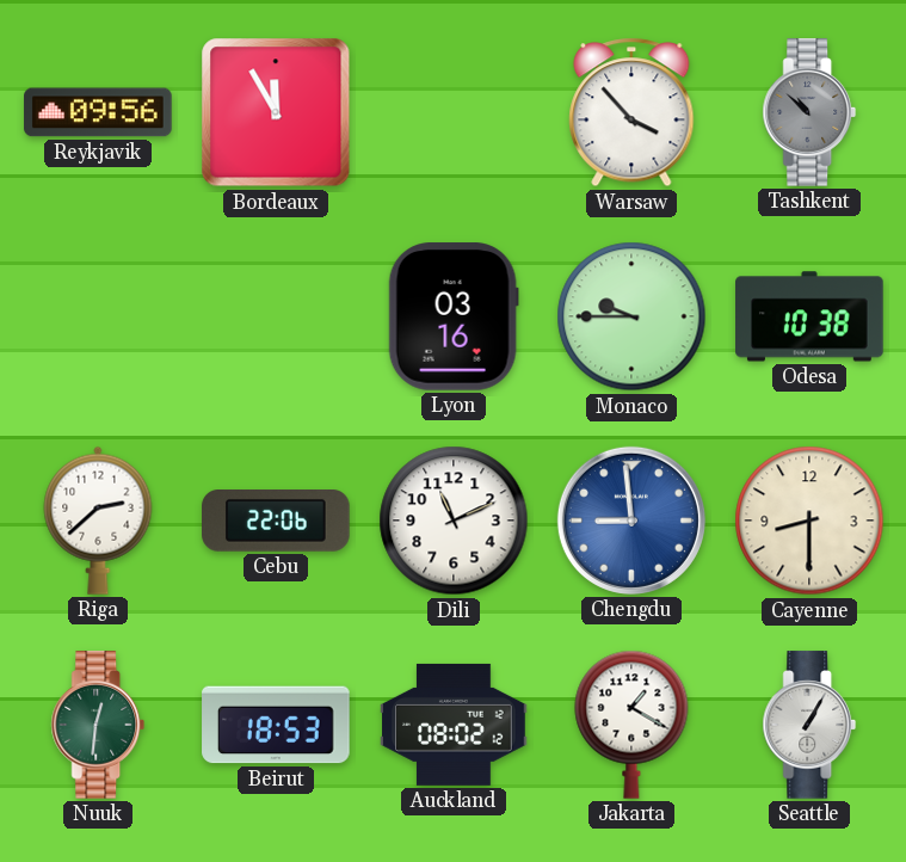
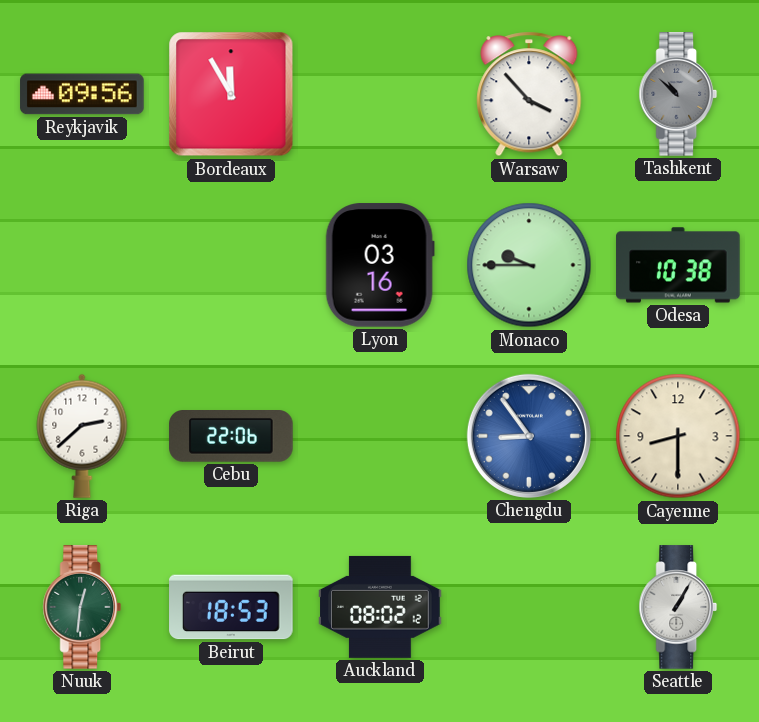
Dili: 11:11 -> none (454, 521)
Chengdu: 8:59 -> 8:54 (529, 436)
Jakarta: 1:20 -> none (631, 725)
